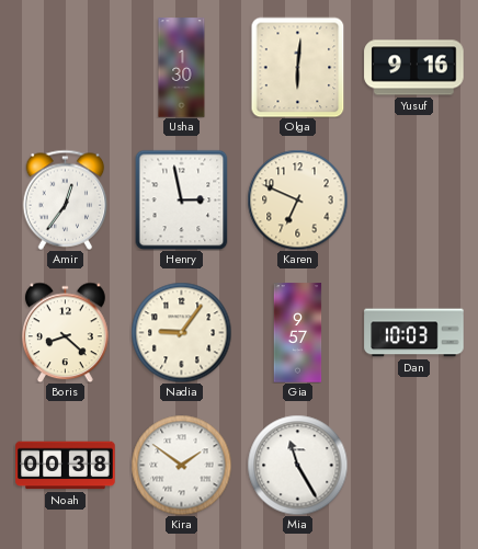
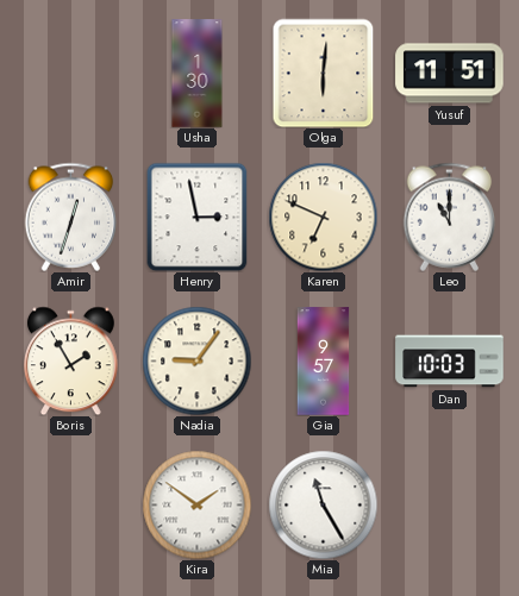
Yusuf: 9:16 -> 11:51 (450, 74)
Amir: 12:36 -> 12:33 (71, 217)
Leo: none -> 11:00 (450, 217)
Boris: 8:22 -> 1:55 (70, 360)
Noah: 00:38 -> none (66, 466)
